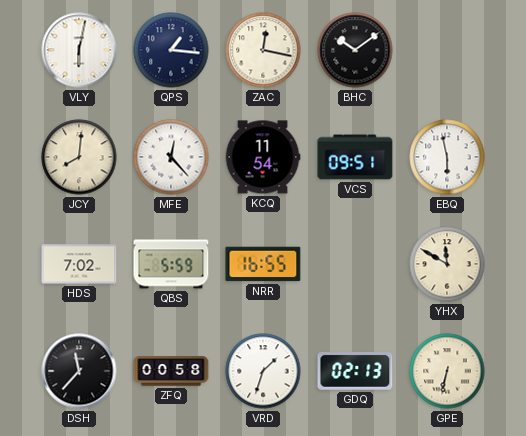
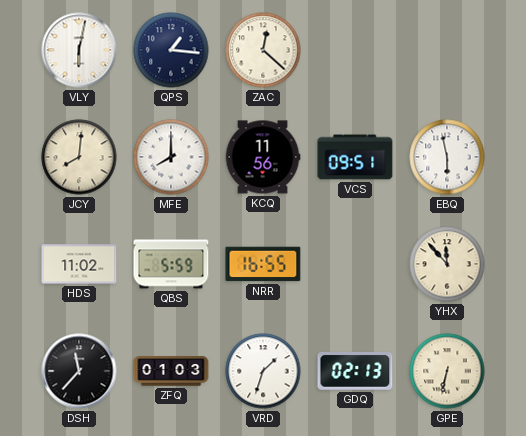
ZAC: 12:17 -> 12:22 (263, 50)
BHC: 10:09 -> none (355, 50)
MFE: 12:23 -> 8:00 (171, 157)
KCQ: 11:54 -> 11:56 (263, 157)
HDS: 7:02 -> 11:02 (79, 264)
YHX: 11:50 -> 11:53 (447, 264)
ZFQ: 00:58 -> 01:03 (171, 371)
